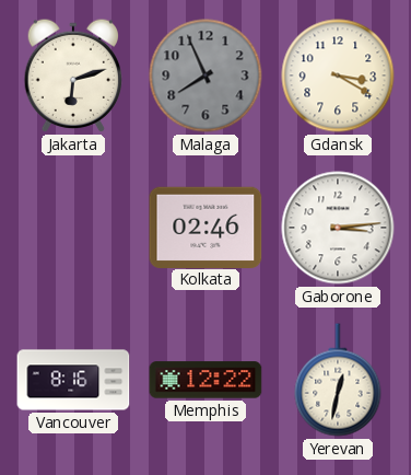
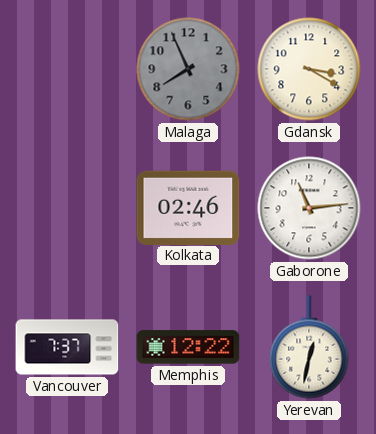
Jakarta: 6:12 -> none (72, 76)
Gaborone: 3:14 -> 11:14 (309, 208)
Vancouver: 8:16 -> 7:37 (67, 347)
